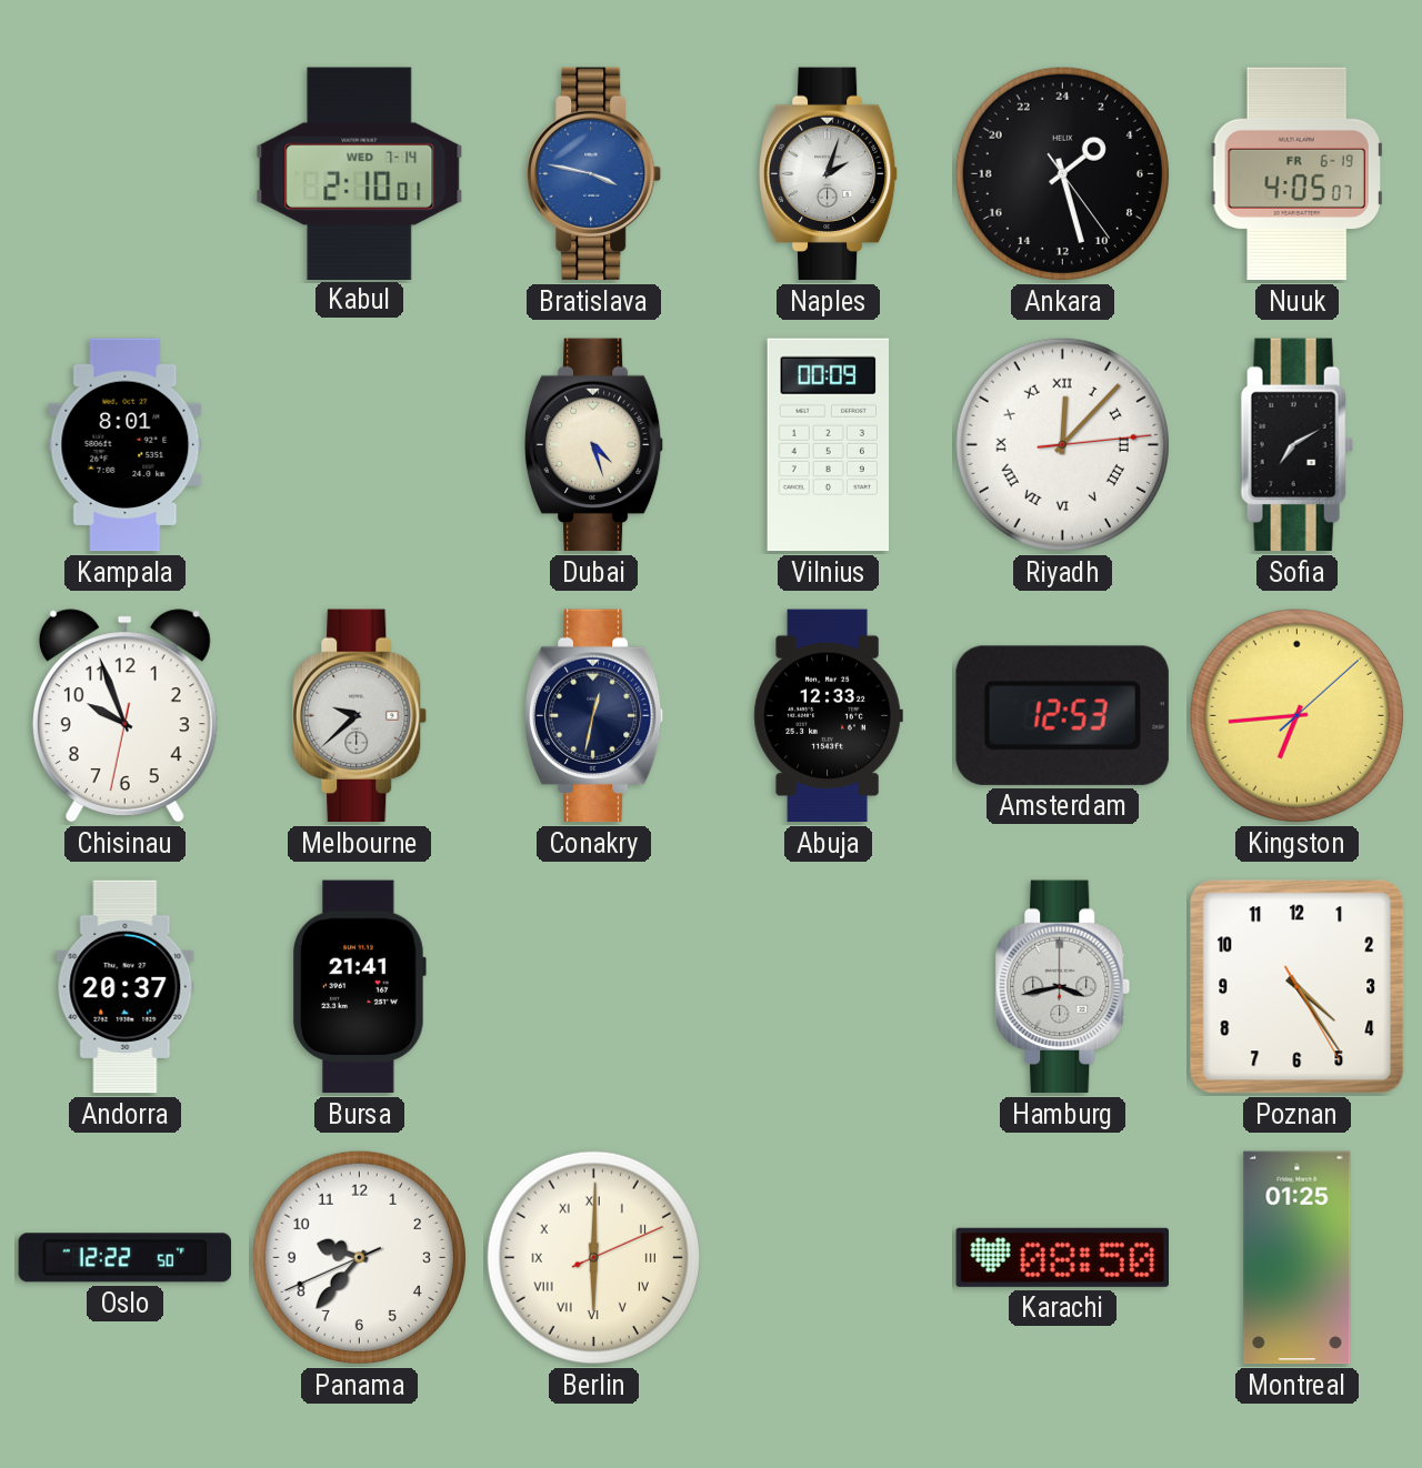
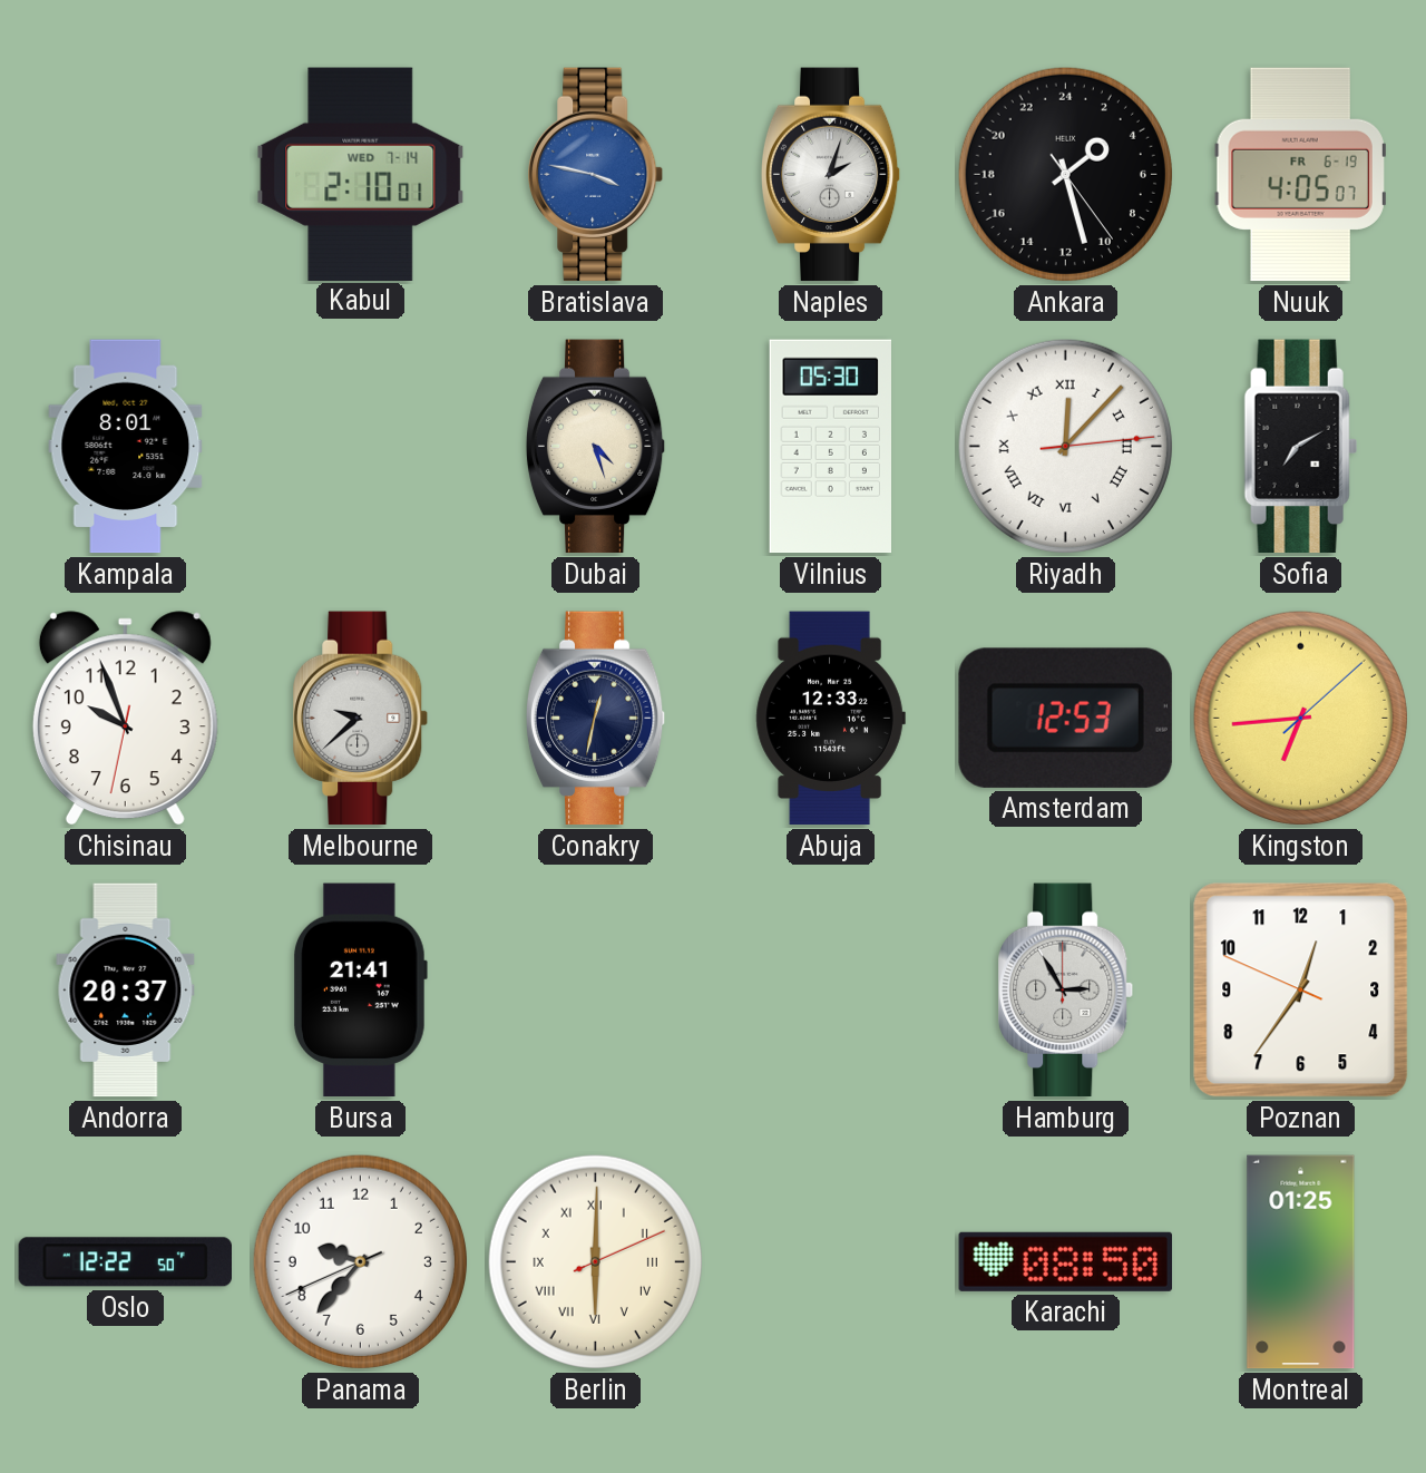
Vilnius: 00:09 -> 05:30 (830, 447)
Hamburg: 3:43 -> 2:55 (1066, 991)
Poznan: 4:24 -> 12:35 (1301, 991)
